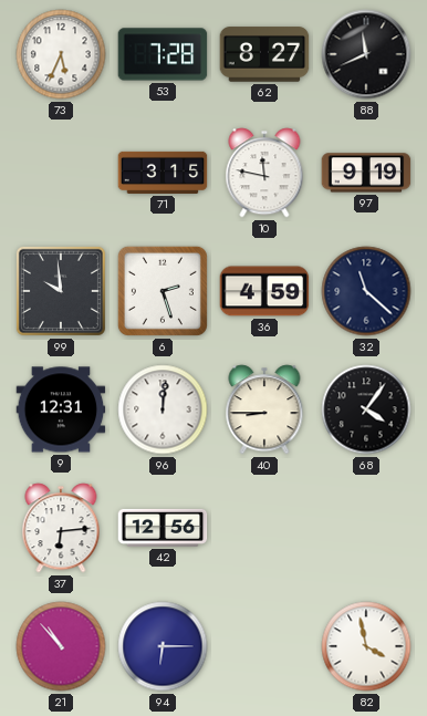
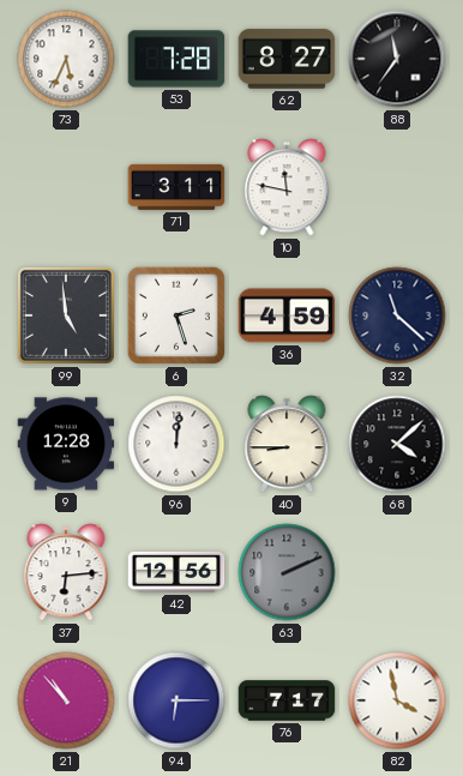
88: 11:41 -> 11:36 (397, 59)
71: 3:15 -> 3:11 (176, 187)
97: 9:19 -> none (366, 173)
99: 9:59 -> 4:59 (66, 315)
9: 12:31 -> 12:28 (66, 444)
68: 4:06 -> 4:08 (397, 444)
63: none -> 2:11 (287, 572)
76: none -> 7:17 (287, 700)
